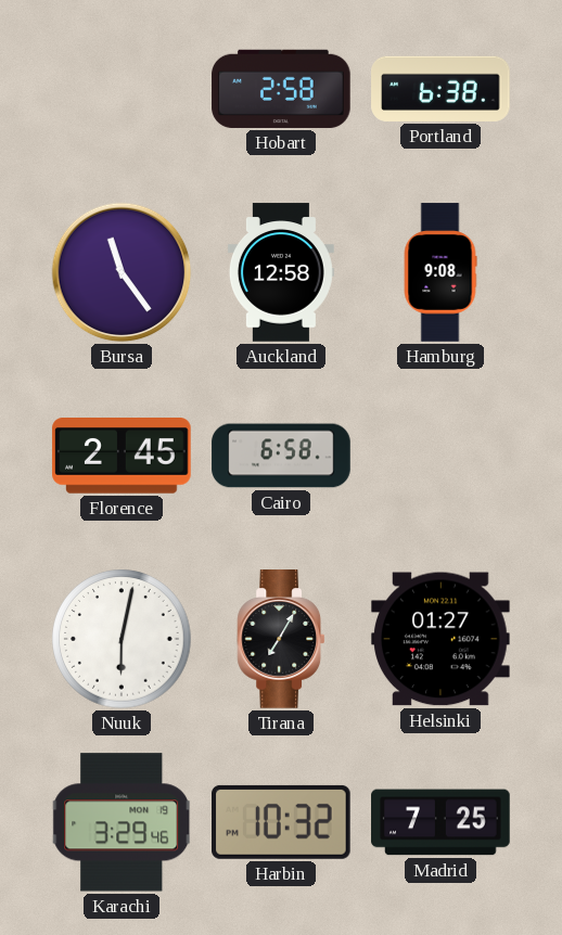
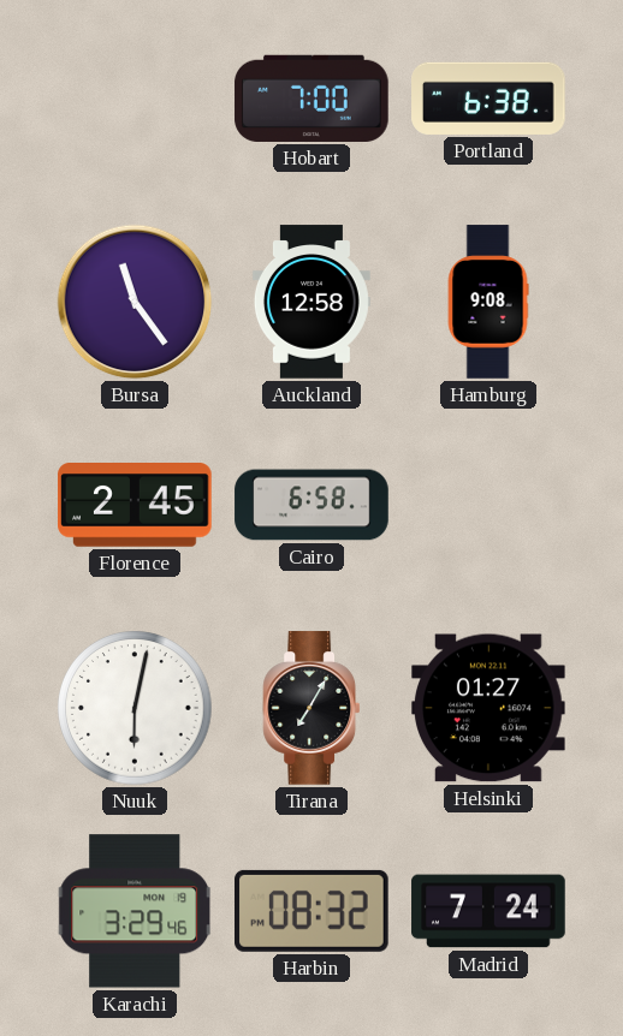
Hobart: 2:58 -> 7:00 (311, 99)
Harbin: 10:32 -> 08:32 (313, 911)
Madrid: 7:25 -> 7:24 (488, 911)
